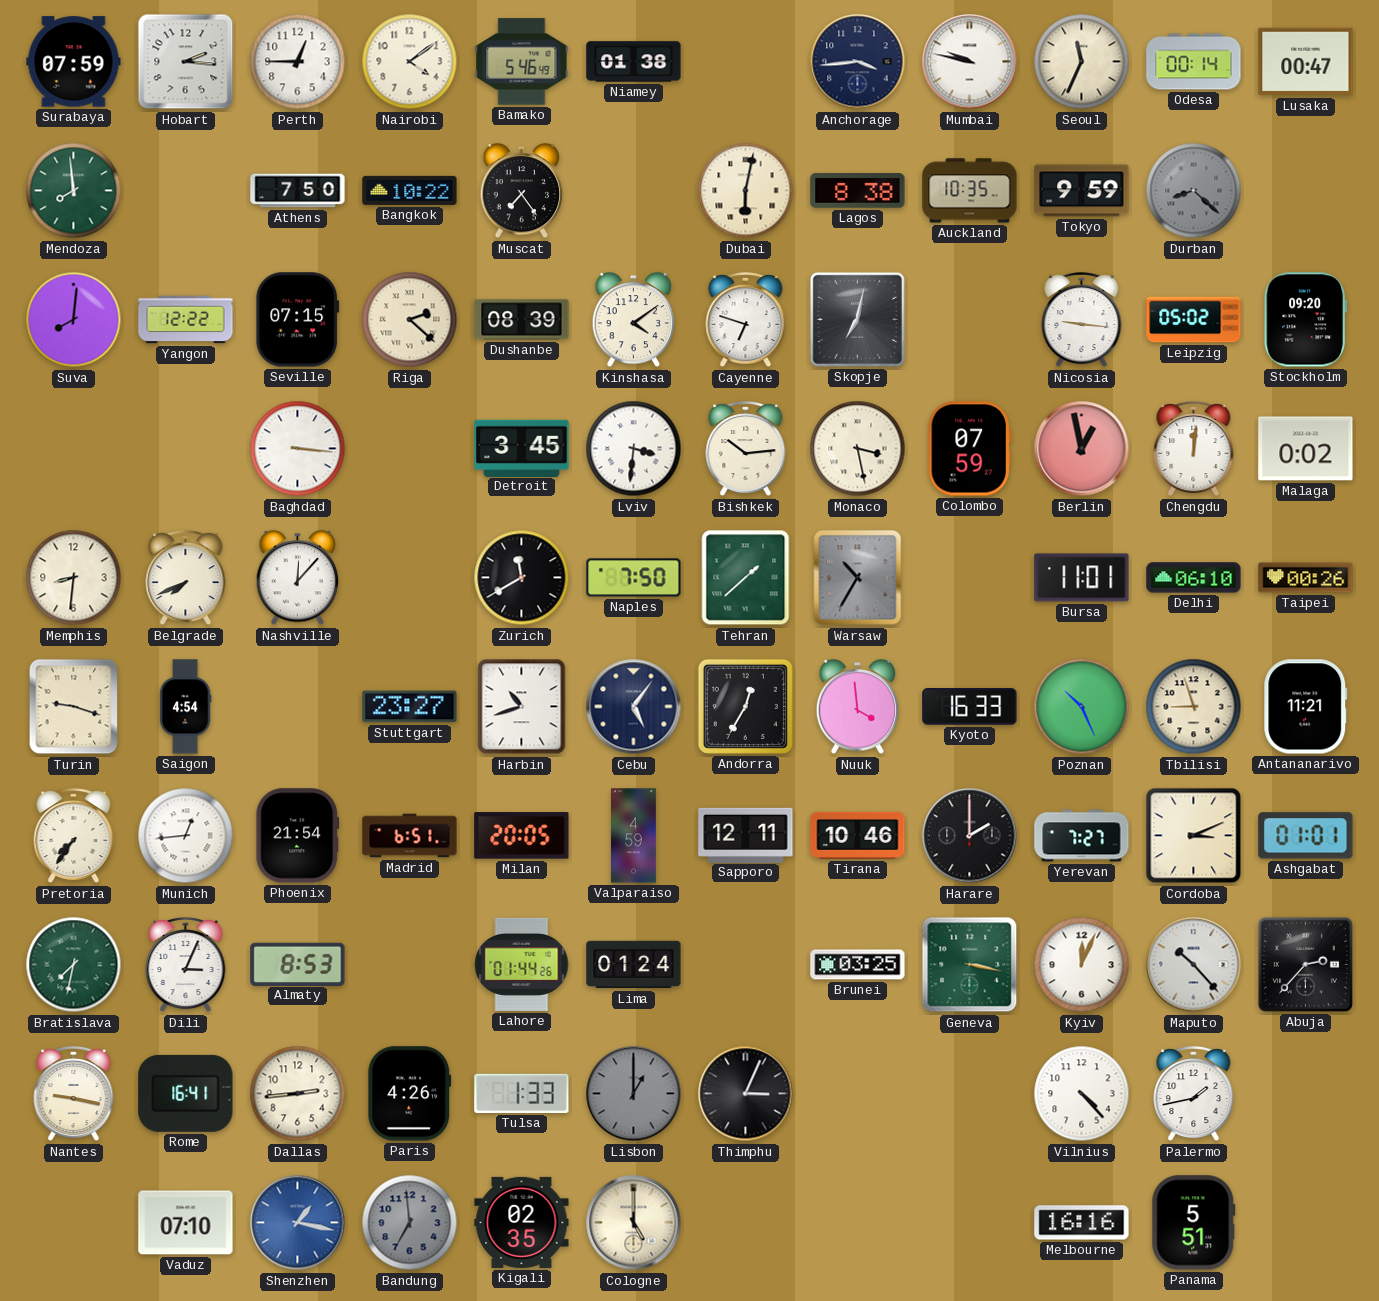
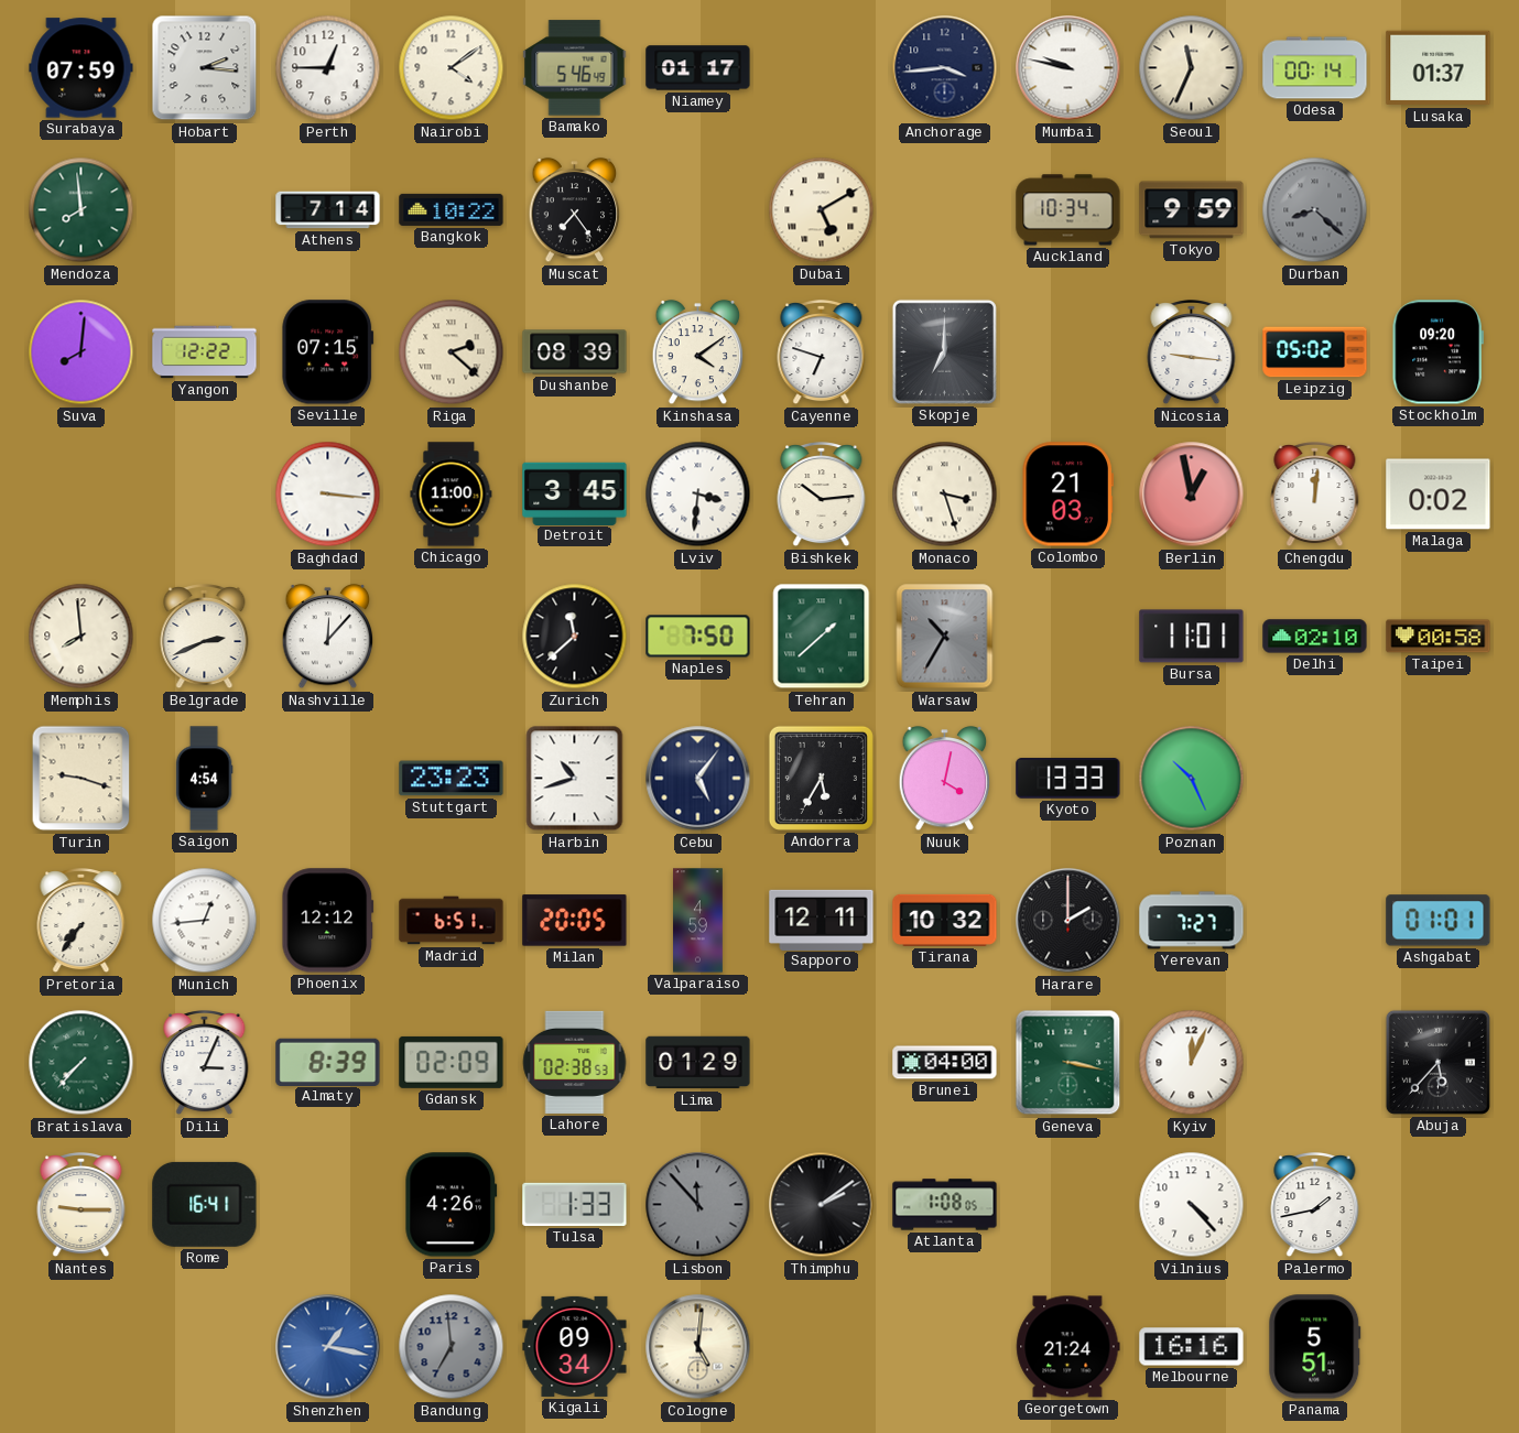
Niamey: 01:38 -> 01:17 (698, 68)
Lusaka: 00:47 -> 01:37 (1439, 68)
Athens: 7:50 -> 7:14 (328, 210)
Dubai: 6:02 -> 5:10 (822, 210)
Lagos: 8:38 -> none (858, 191)
Auckland: 10:35 -> 10:34 (1068, 210)
Skopje: 7:02 -> 7:00 (944, 351)
Chicago: none -> 11:00 (452, 495)
Monaco: 3:28 -> 3:27 (945, 495)
Colombo: 07:59 -> 21:03 (1067, 495)
Memphis: 8:31 -> 7:59 (82, 637)
Belgrade: 7:41 -> 2:41 (205, 638)
Zurich: 11:40 -> 11:38 (575, 637)
Delhi: 06:10 -> 02:10 (1315, 637)
Taipei: 00:26 -> 00:58 (1439, 637)
Stuttgart: 23:27 -> 23:23 (452, 779)
Andorra: 12:35 -> 5:35 (821, 778)
Nuuk: 3:59 -> 4:02 (945, 779)
Kyoto: 16:33 -> 13:33 (1068, 779)
Tbilisi: 8:57 -> none (1194, 707)
Antananarivo: 11:21 -> none (1306, 707)
Phoenix: 21:54 -> 12:12 (328, 921)
Tirana: 10:46 -> 10:32 (945, 920)
Cordoba: 3:11 -> none (1194, 836)
Bratislava: 7:32 -> 7:37 (82, 1063)
Almaty: 8:53 -> 8:39 (328, 1062)
Gdansk: none -> 02:09 (452, 1062)
Lahore: 01:44 -> 02:38 (575, 1062)
Lima: 01:24 -> 01:29 (698, 1063)
Brunei: 03:25 -> 04:00 (945, 1063)
Maputo: 10:23 -> none (1194, 965)
Abuja: 2:37 -> 5:37 (1437, 1062)
Nantes: 9:17 -> 9:15 (82, 1206)
Dallas: 2:44 -> none (298, 1094)
Lisbon: 1:00 -> 11:53 (698, 1205)
Thimphu: 3:04 -> 2:09 (822, 1205)
Atlanta: none -> 1:08 (945, 1205)
Vaduz: 07:10 -> none (186, 1223)
Kigali: 02:35 -> 09:34 (575, 1346)
Cologne: 5:00 -> 5:01 (698, 1347)
Georgetown: none -> 21:24 (1068, 1347)
